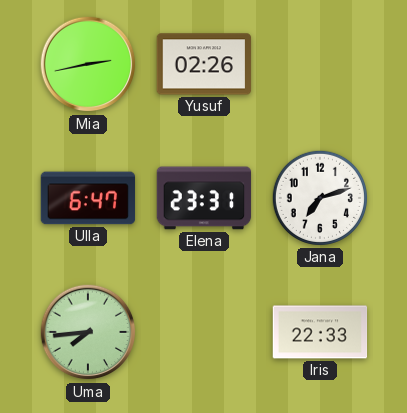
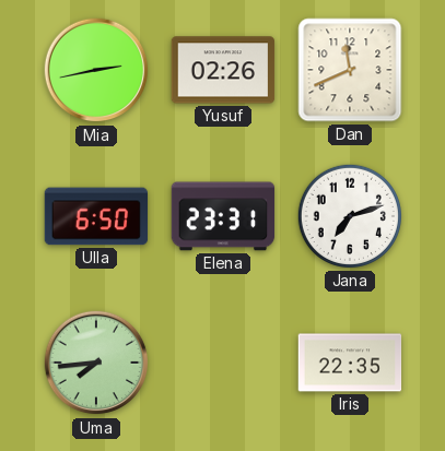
Dan: none -> 11:41 (350, 70)
Ulla: 6:47 -> 6:50 (96, 216)
Iris: 22:33 -> 22:35 (350, 363)
